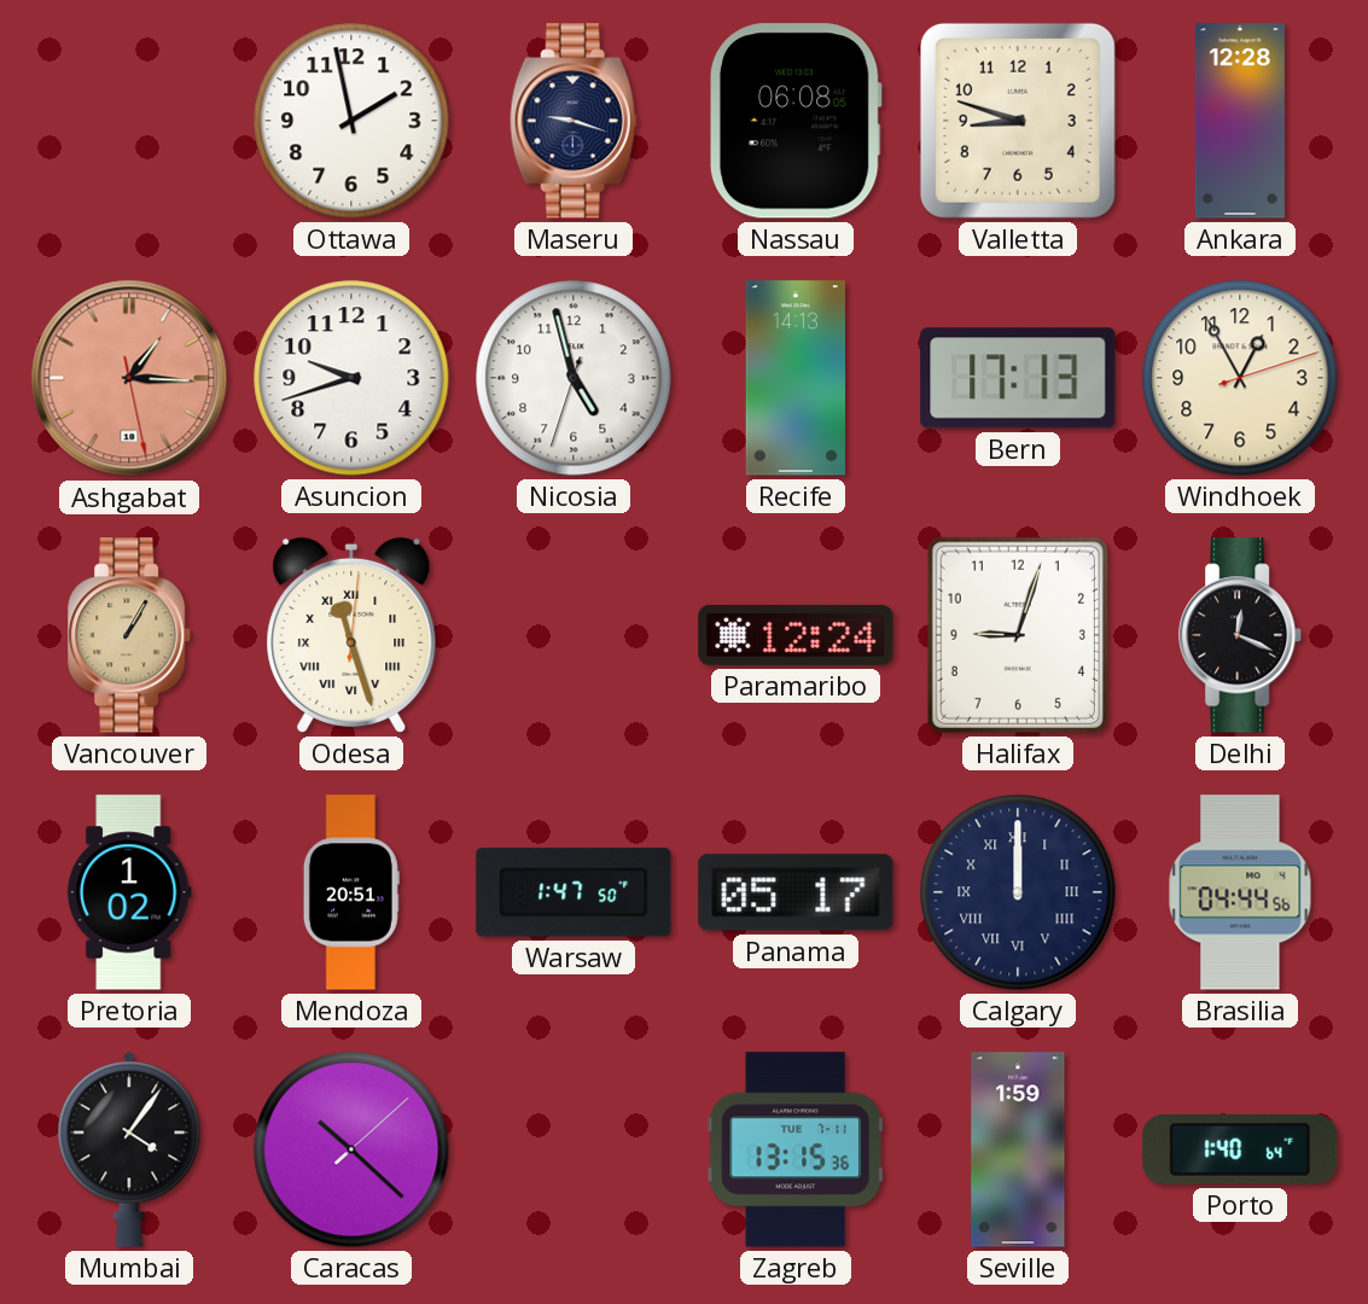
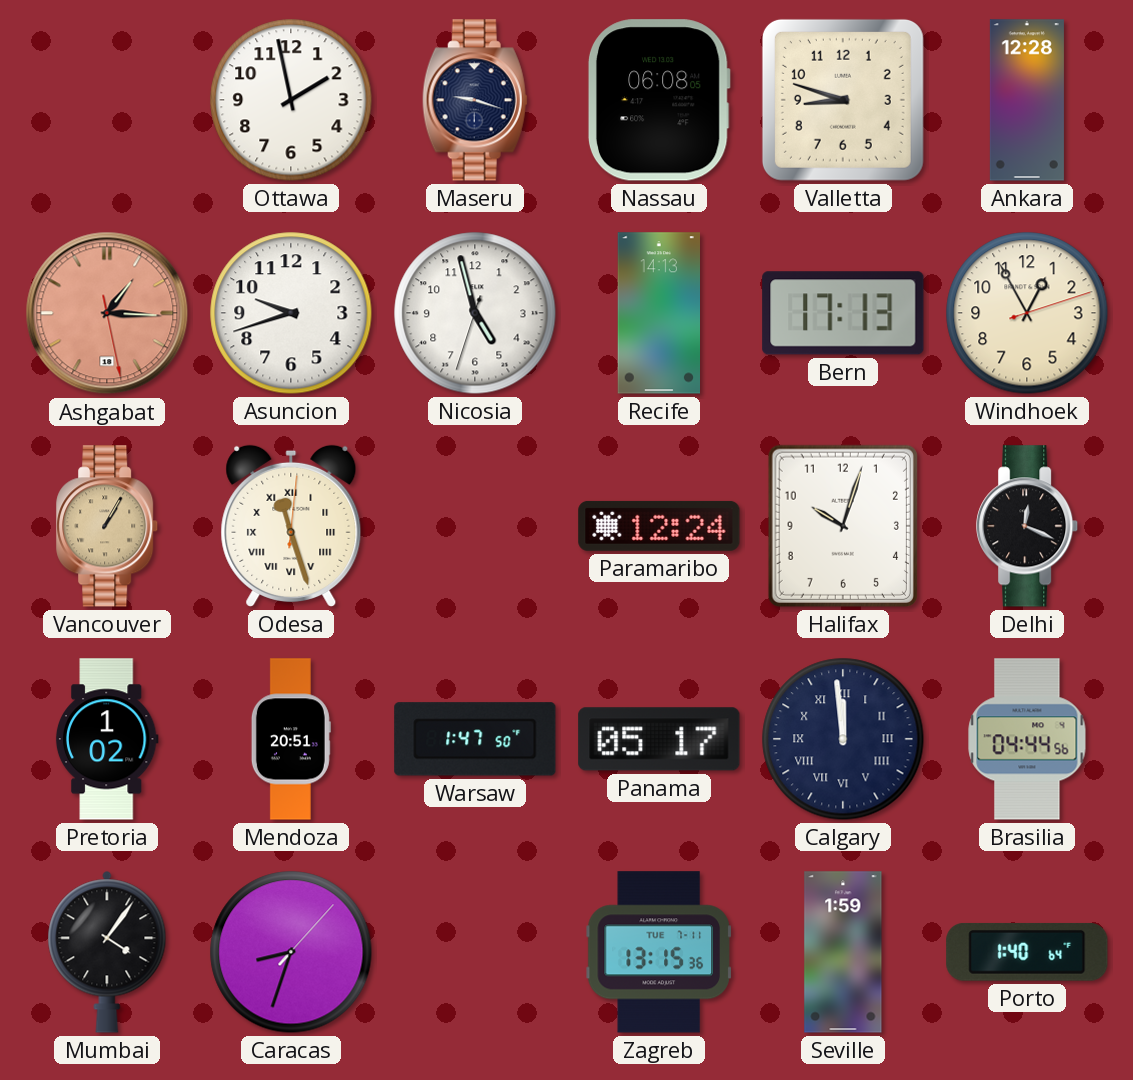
Halifax: 9:03 -> 10:03 (843, 526)
Calgary: 12:00 -> 11:59 (843, 739)
Caracas: 10:22 -> 8:33 (291, 952)
